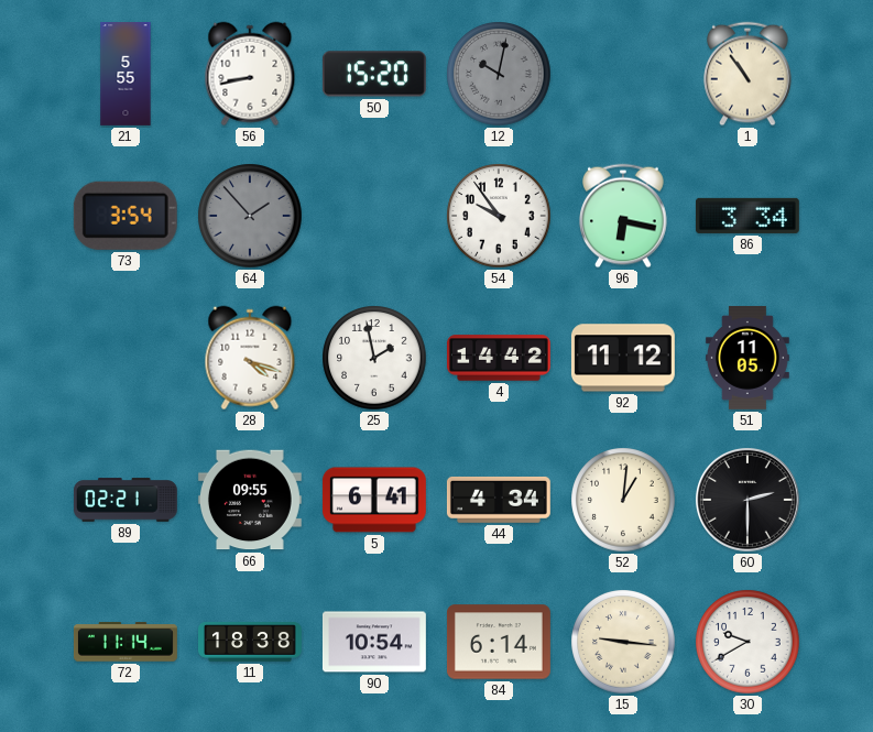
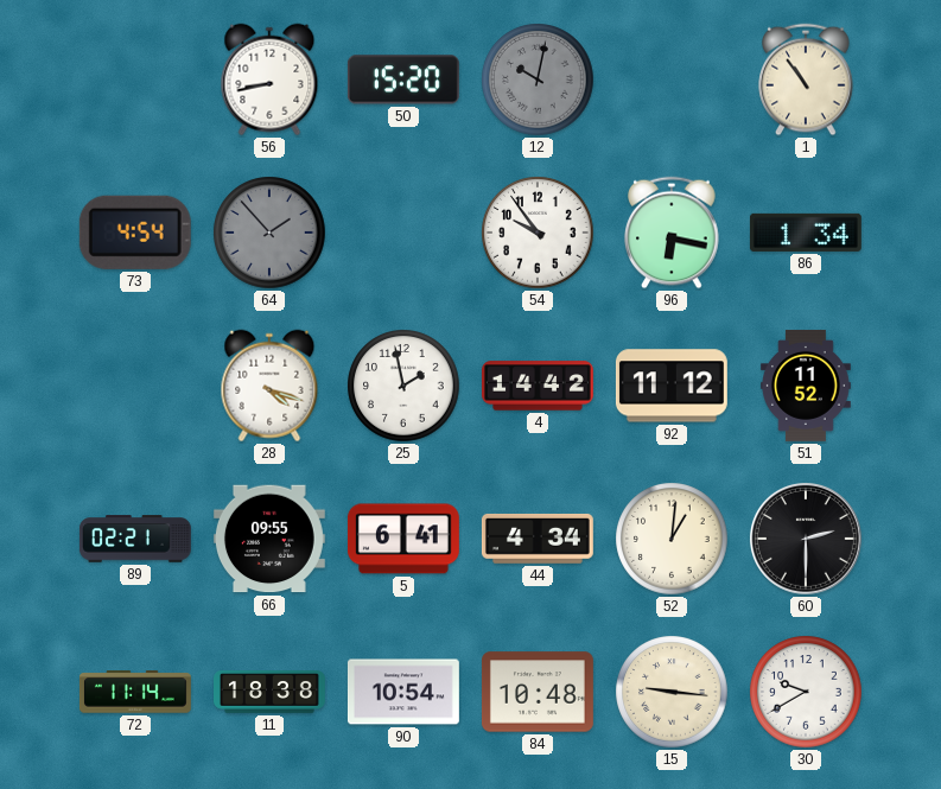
21: 5:55 -> none (126, 75)
73: 3:54 -> 4:54 (135, 233)
86: 3:34 -> 1:34 (806, 233)
51: 11:05 -> 11:52 (806, 386)
84: 6:14 -> 10:48 (538, 692)
